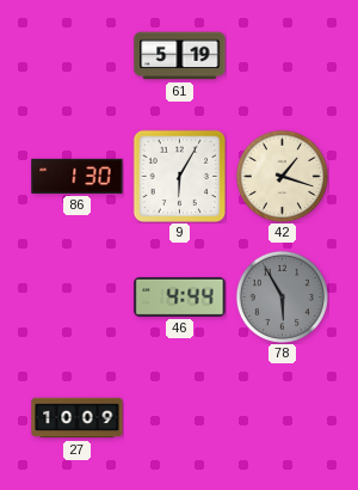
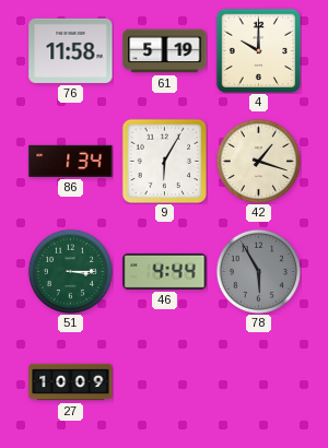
76: none -> 11:58 (71, 50)
4: none -> 10:00 (258, 50)
86: 1:30 -> 1:34 (71, 161)
51: none -> 3:15 (70, 271)
